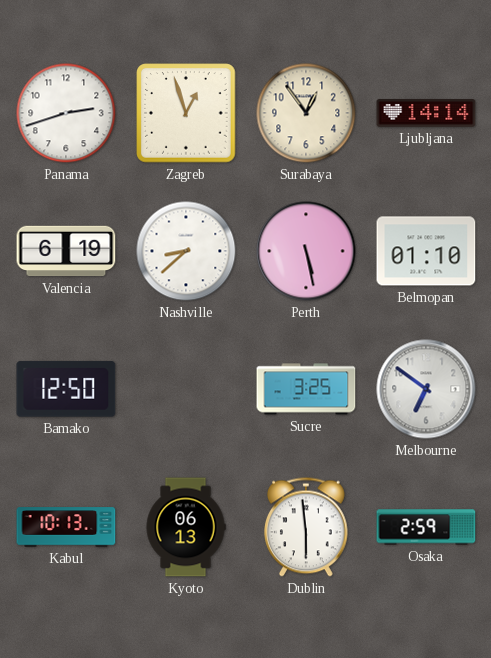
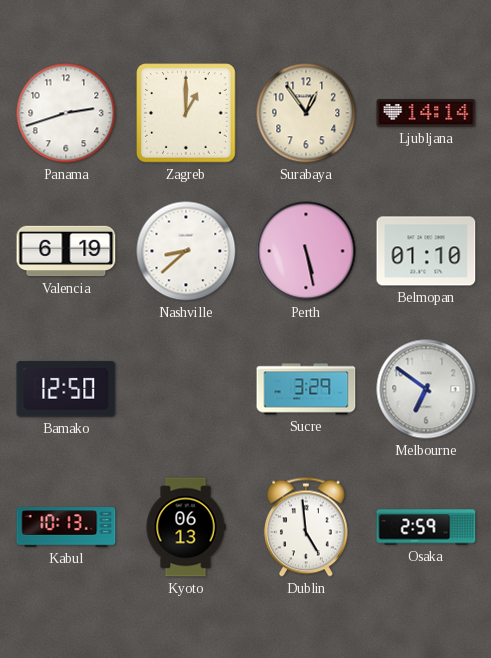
Zagreb: 12:57 -> 1:00 (186, 113)
Sucre: 3:25 -> 3:29 (306, 389)
Dublin: 5:59 -> 4:59 (306, 527)
